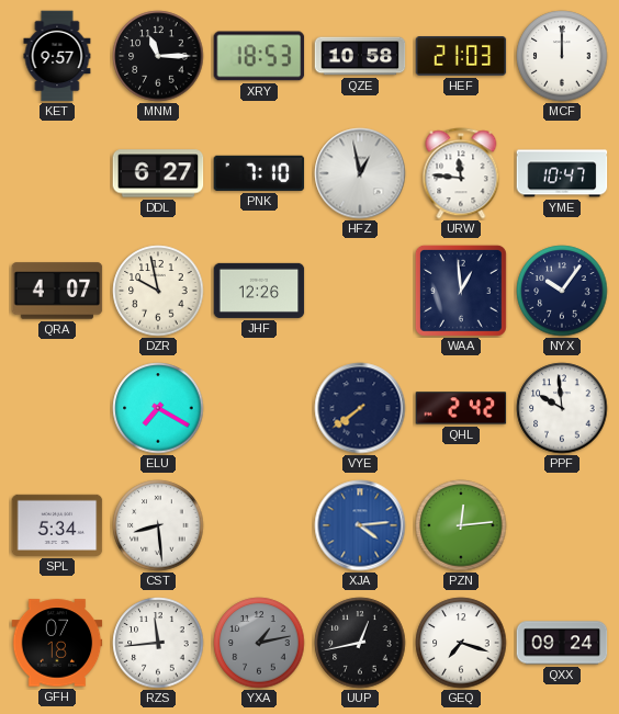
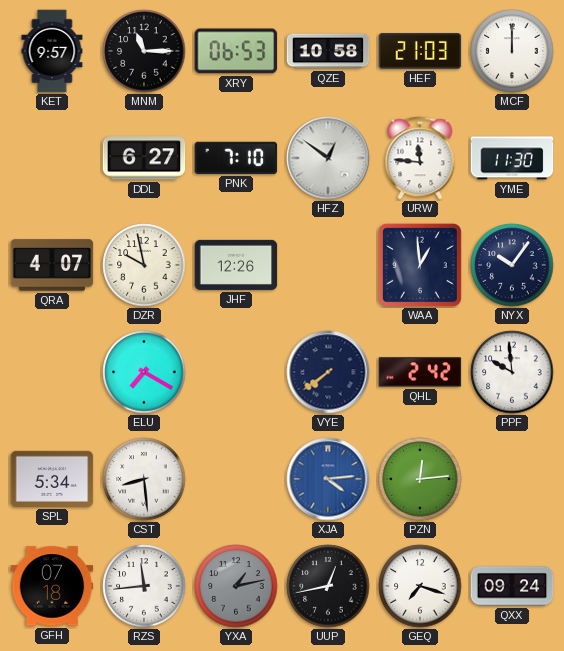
XRY: 18:53 -> 06:53 (236, 51)
HFZ: 12:58 -> 12:51 (328, 158)
YME: 10:47 -> 11:30 (512, 158)
